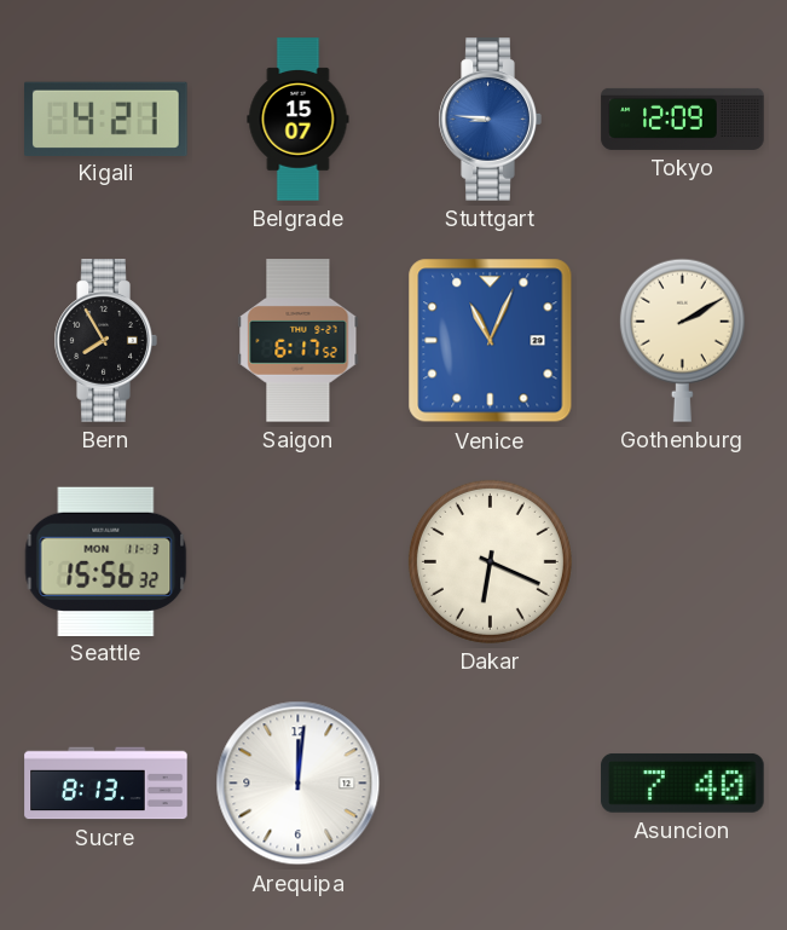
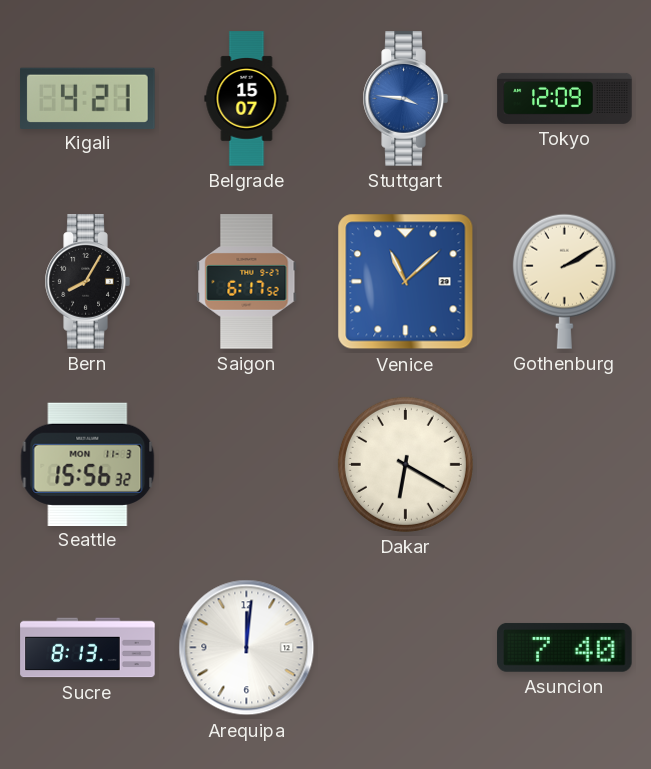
Stuttgart: 8:46 -> 3:46 (405, 99)
Bern: 7:55 -> 8:05 (87, 282)
Venice: 11:04 -> 11:08 (406, 282)
Dakar: 6:19 -> 6:20 (405, 464)
